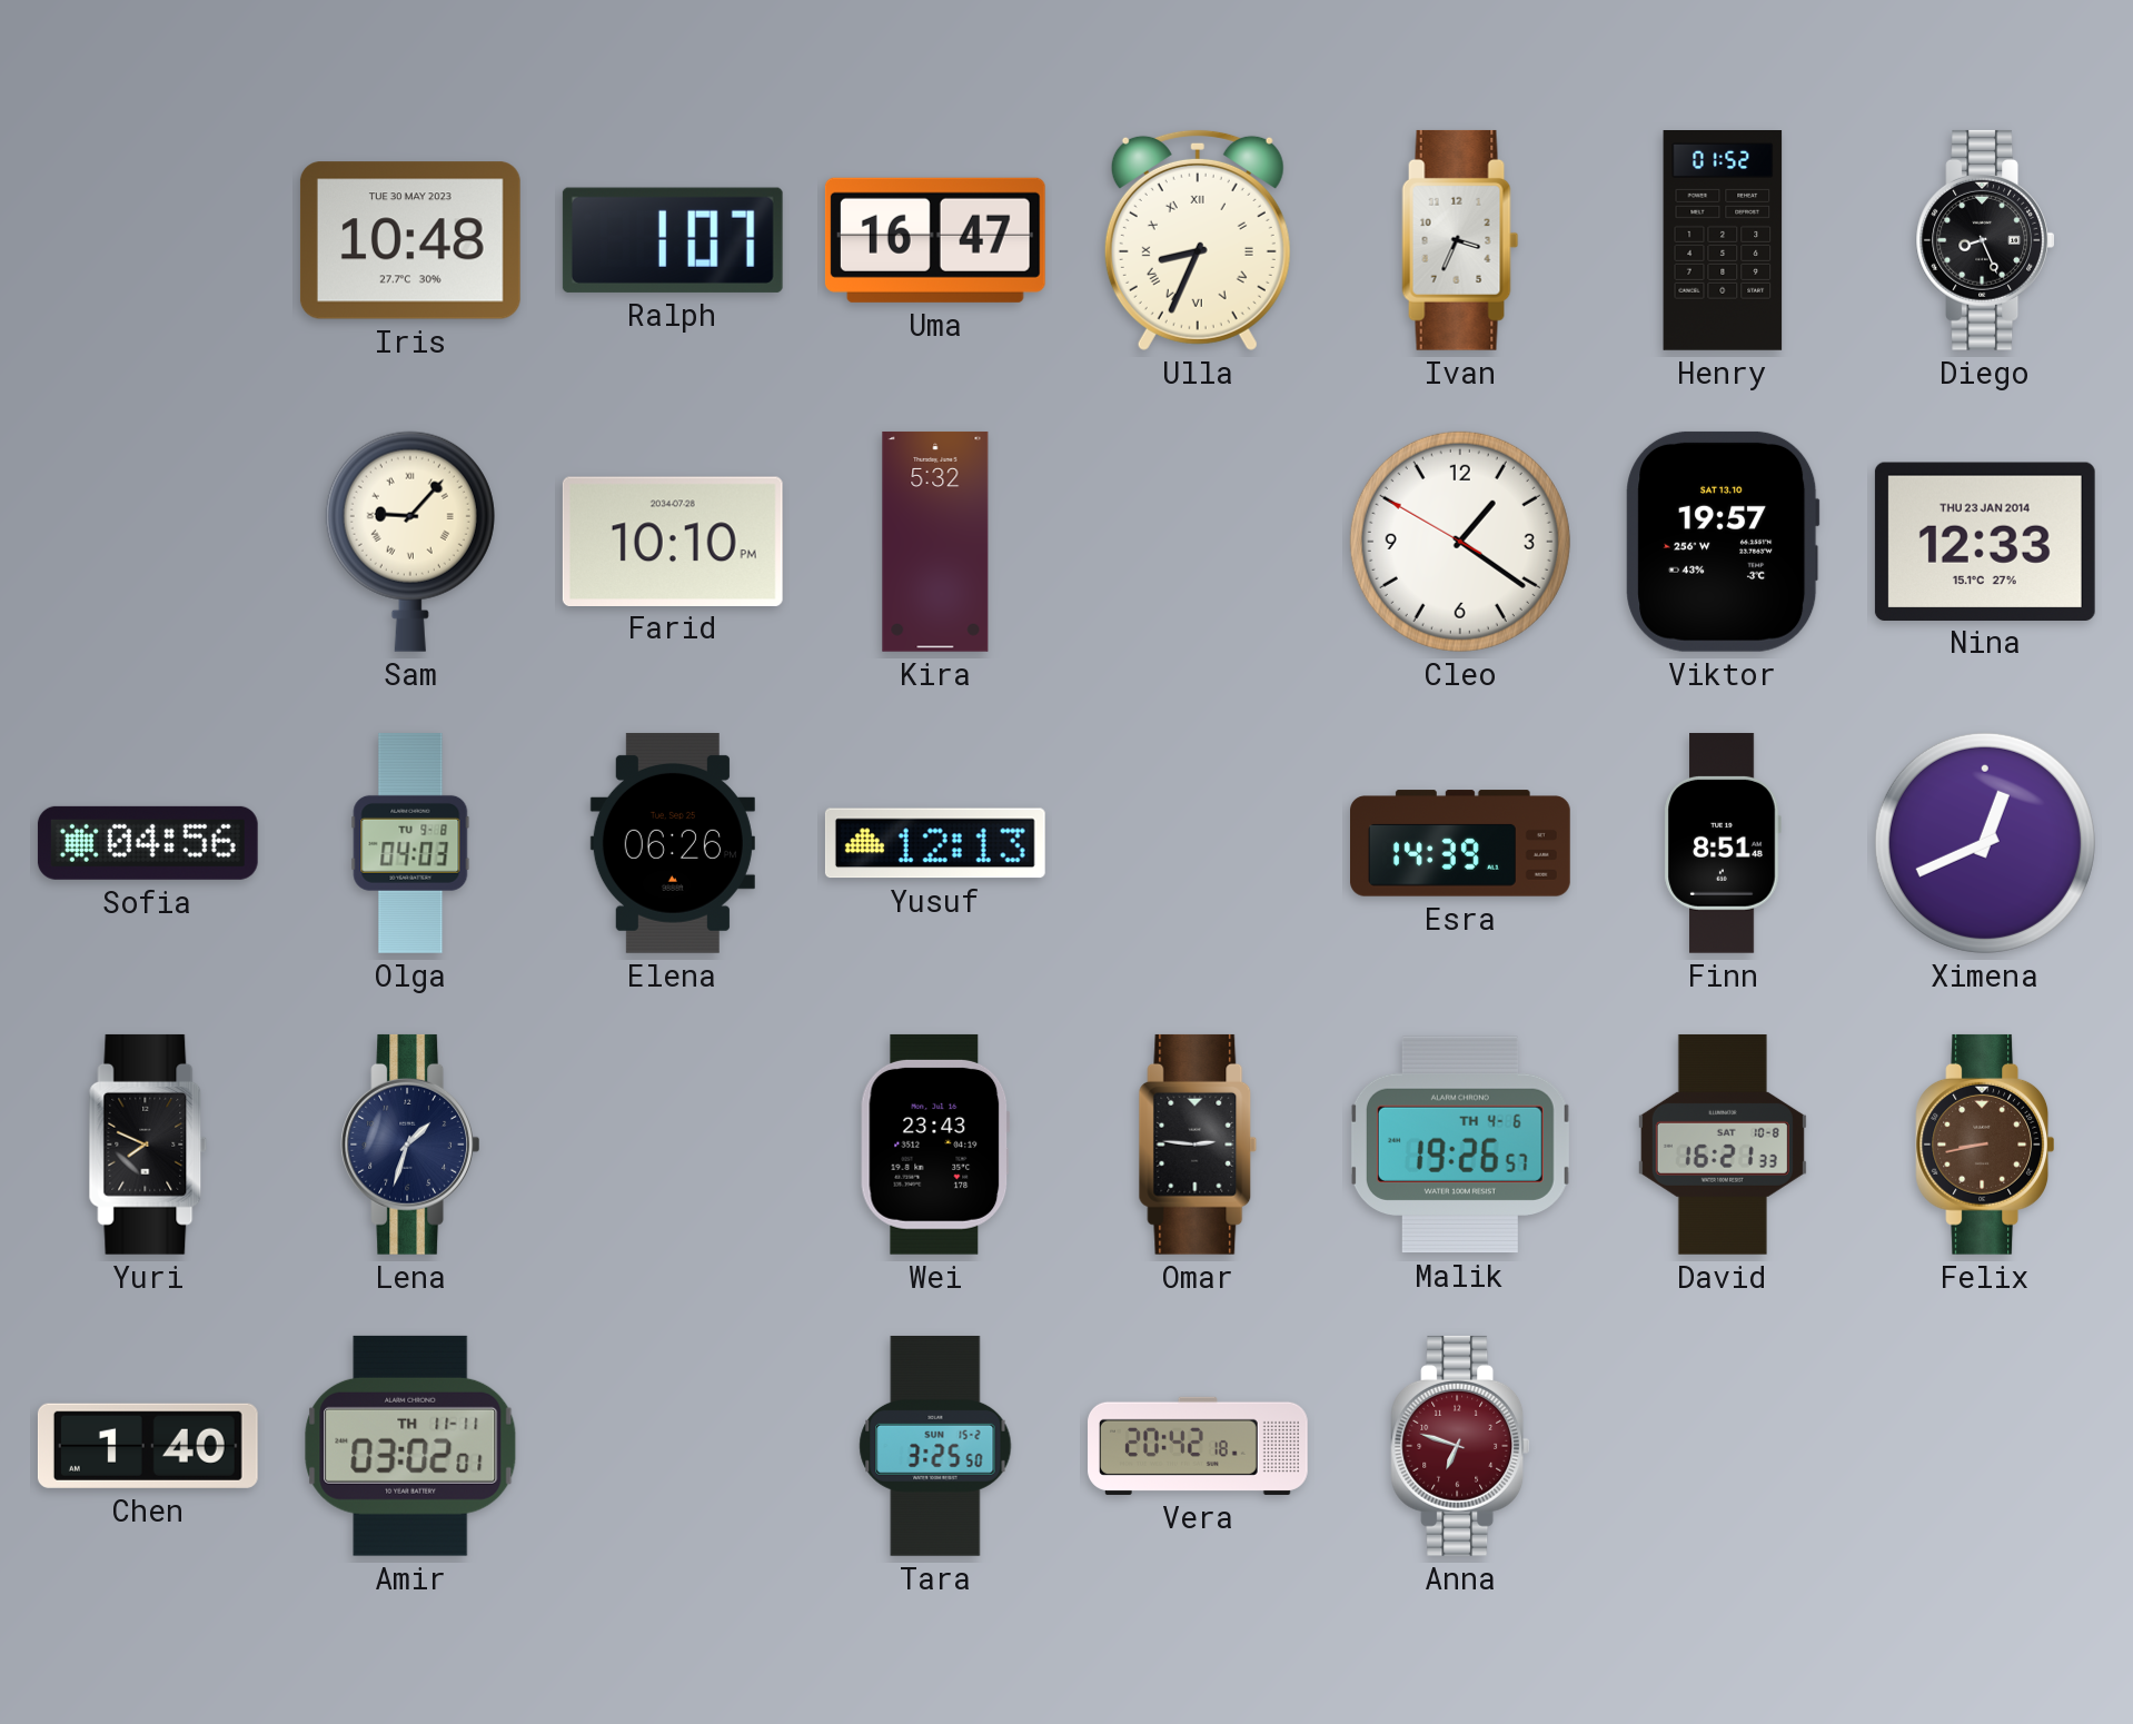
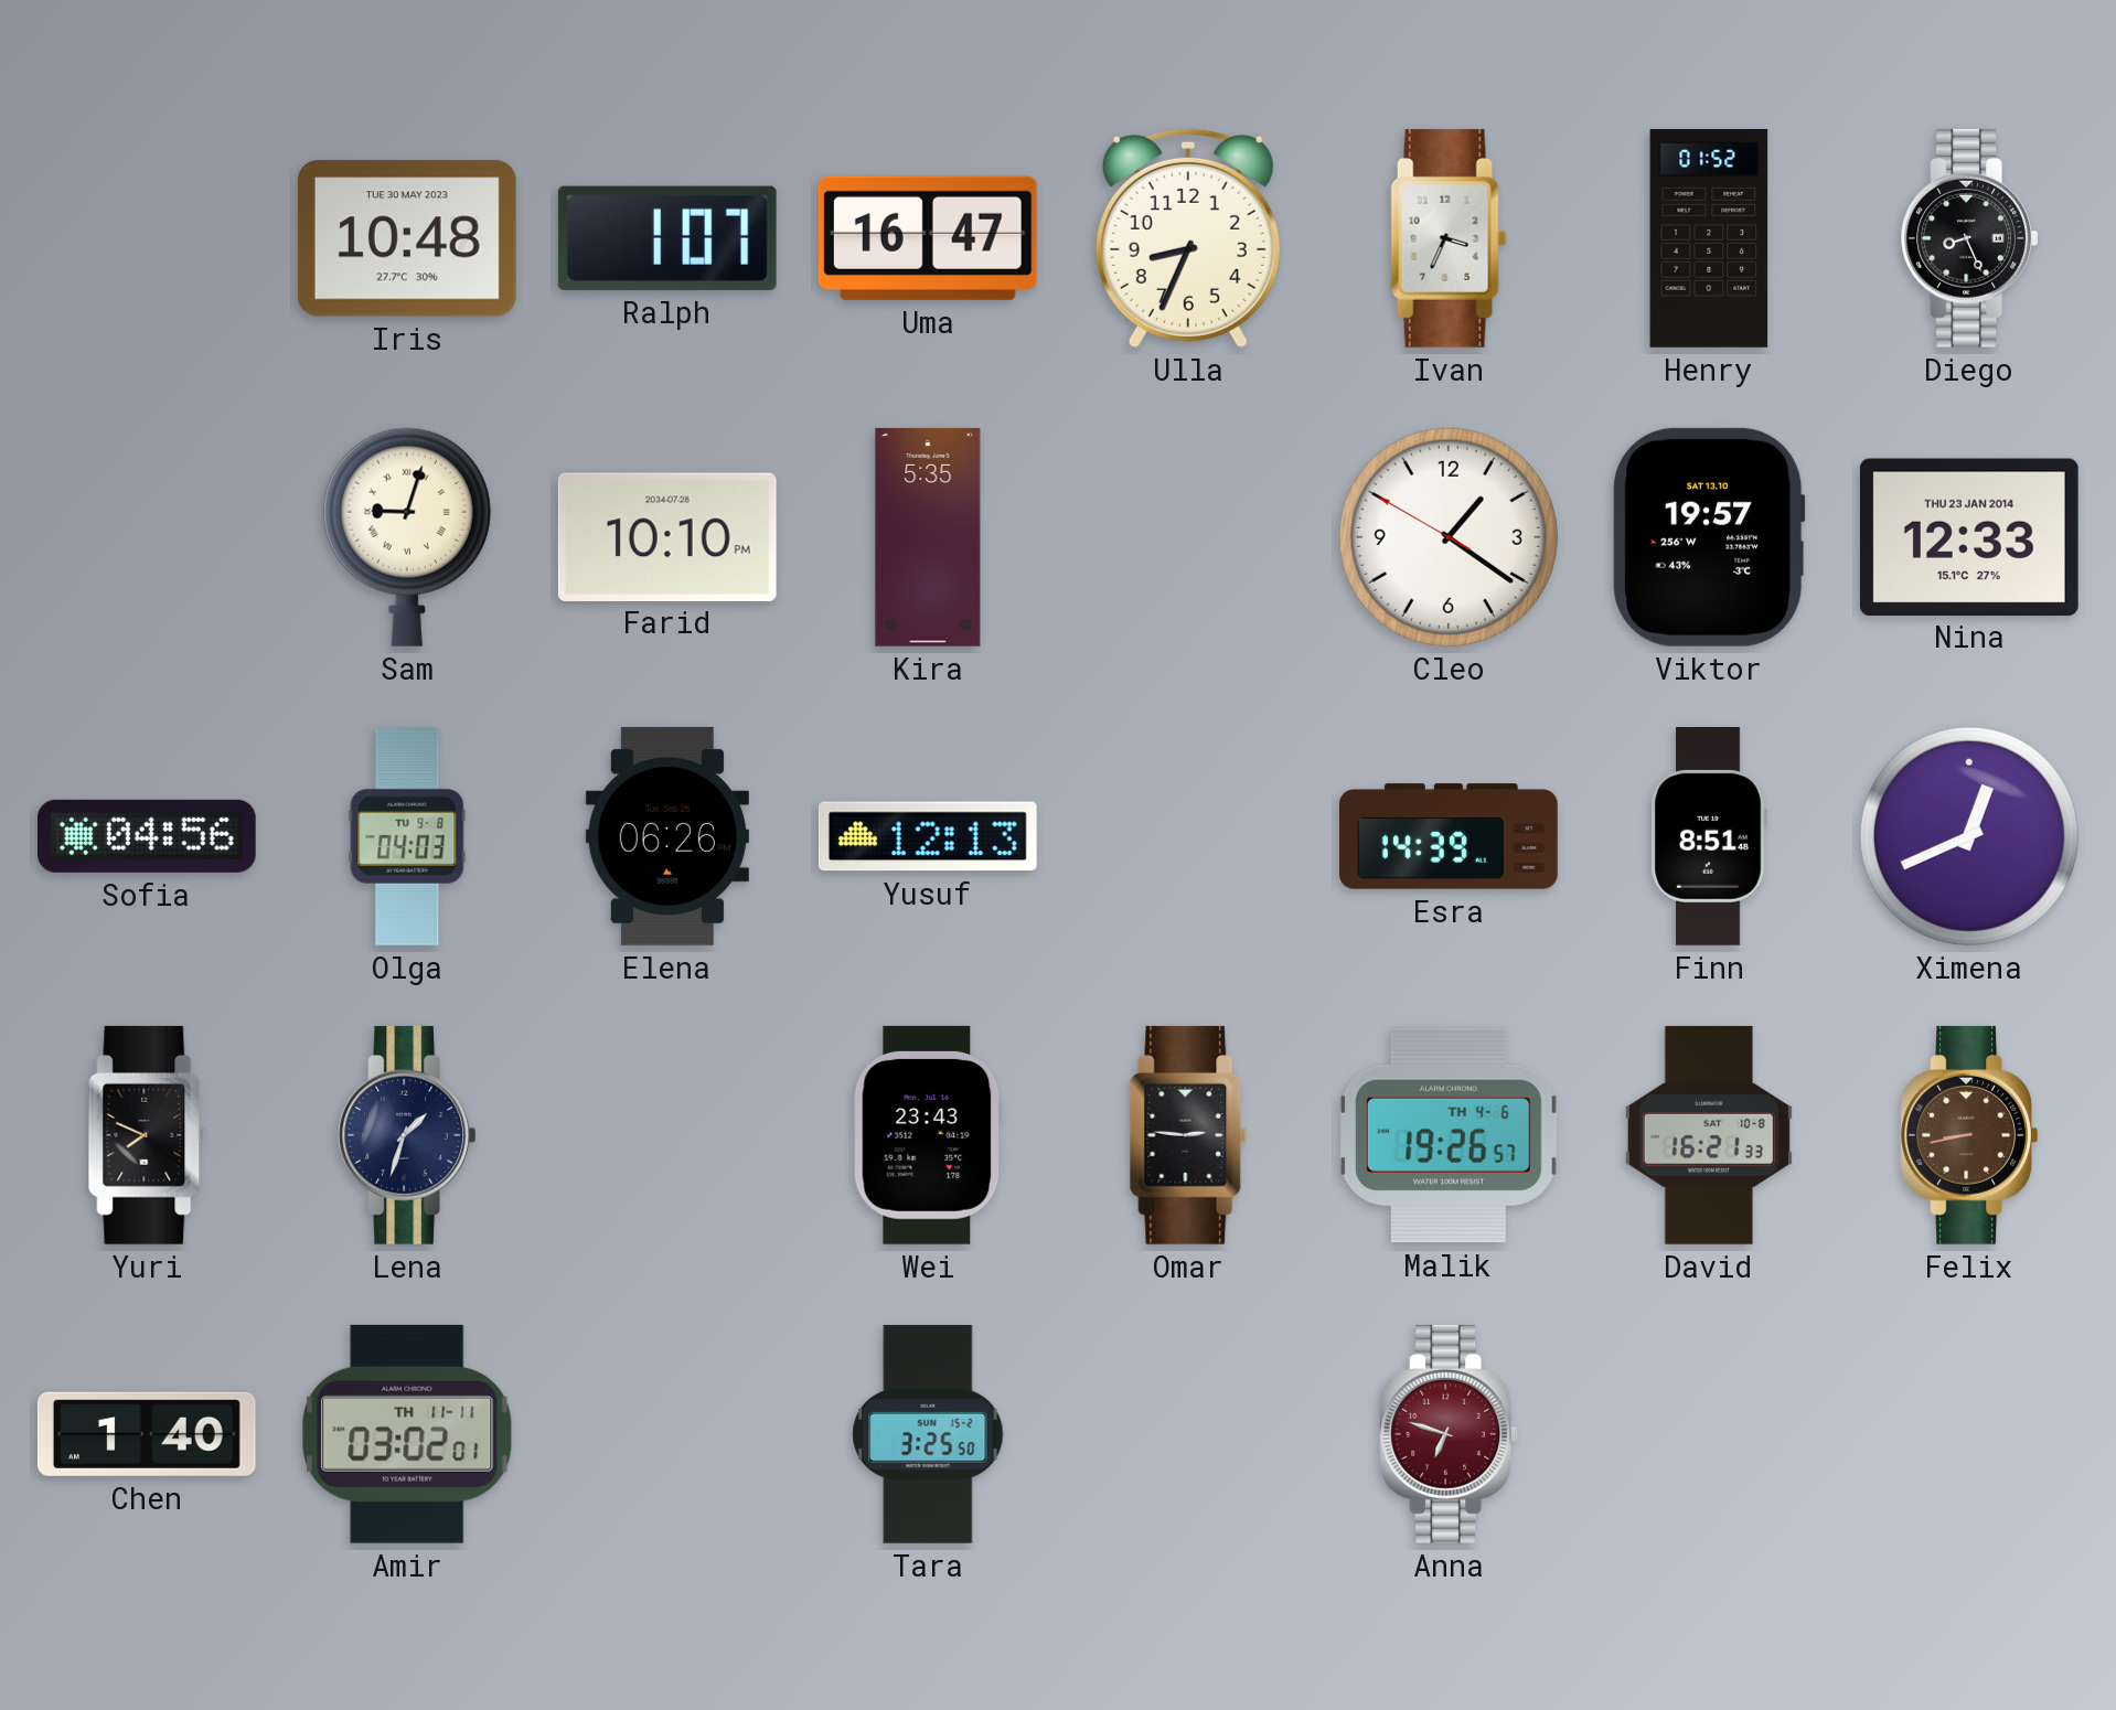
Ulla numerals: Roman -> Arabic (1188, 237)
Sam: 9:07 -> 9:03 (407, 537)
Kira: 5:32 -> 5:35 (928, 537)
Vera: 20:42 -> none (1199, 1446)
